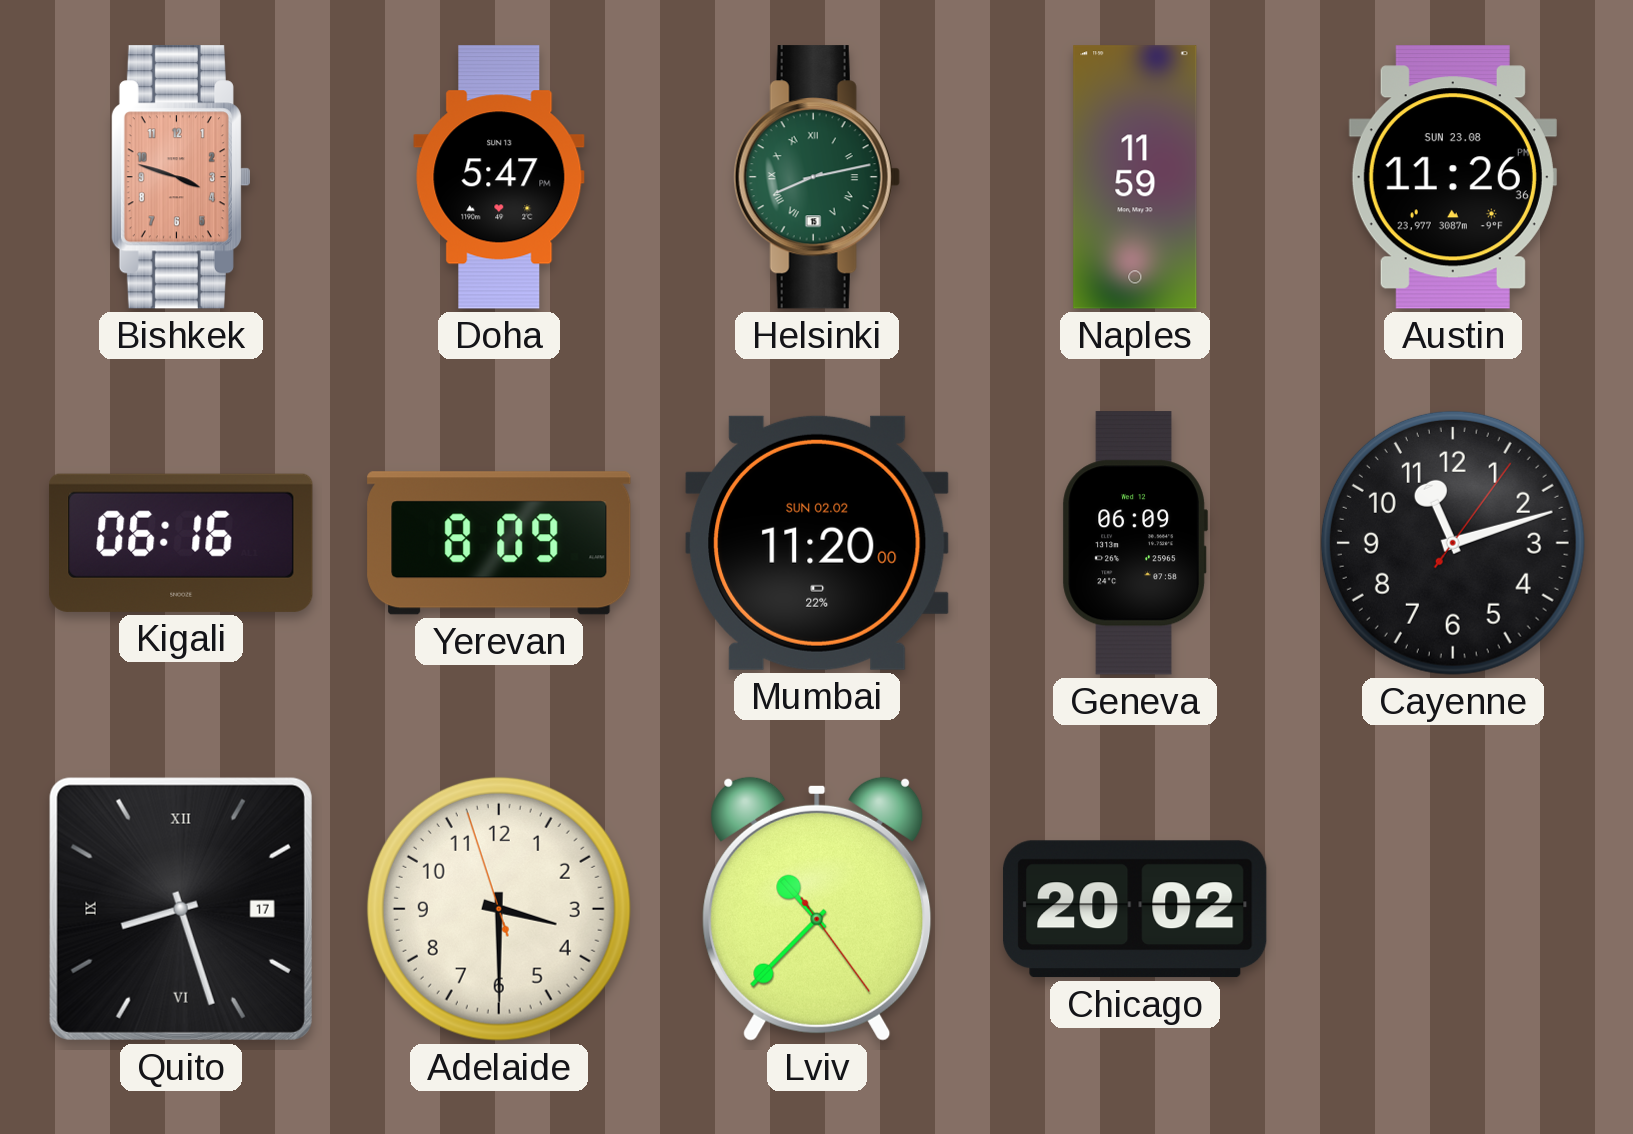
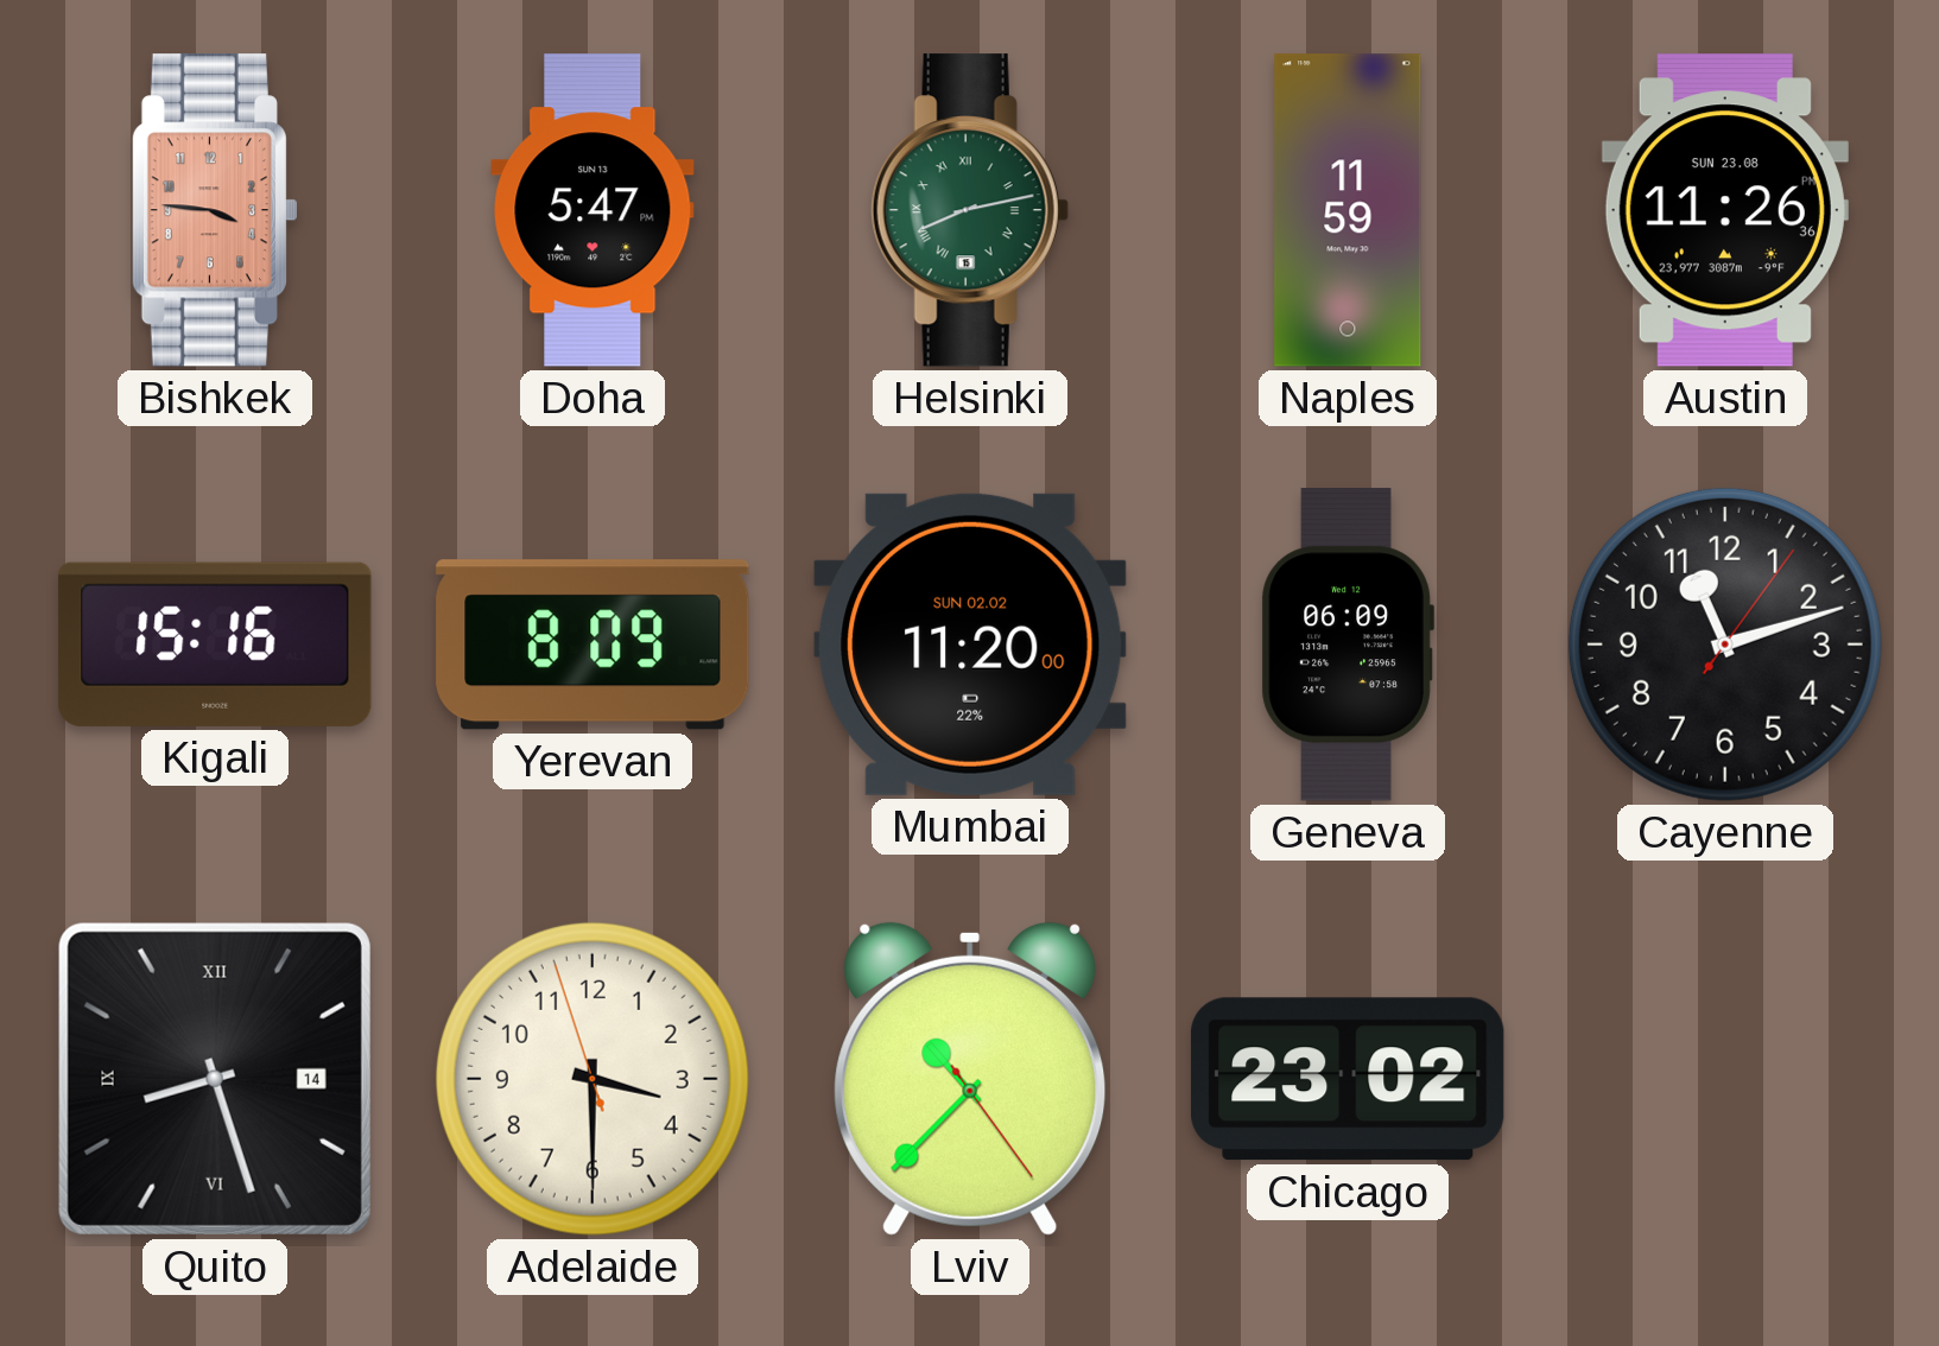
Bishkek: 3:48 -> 3:46 (214, 210)
Kigali: 06:16 -> 15:16 (215, 645)
Quito date: 17 -> 14 (215, 1079)
Chicago: 20:02 -> 23:02 (1348, 1079)
